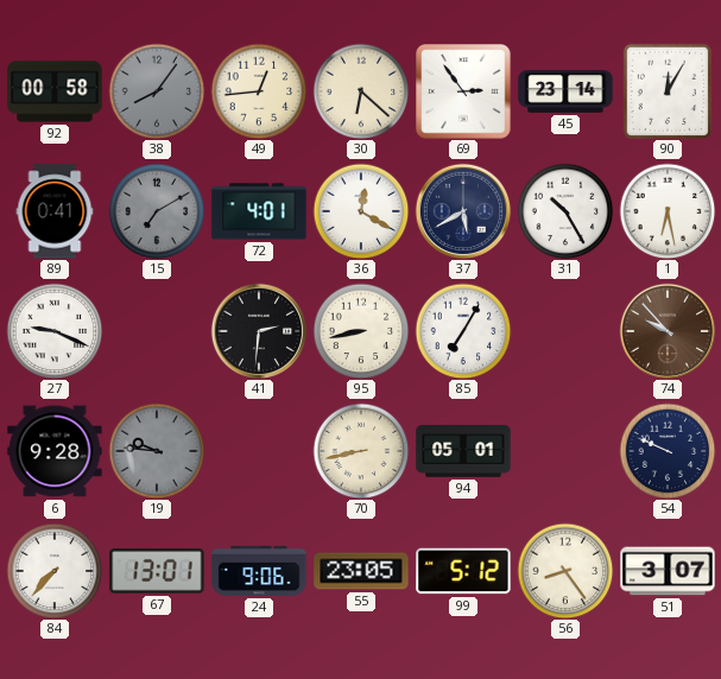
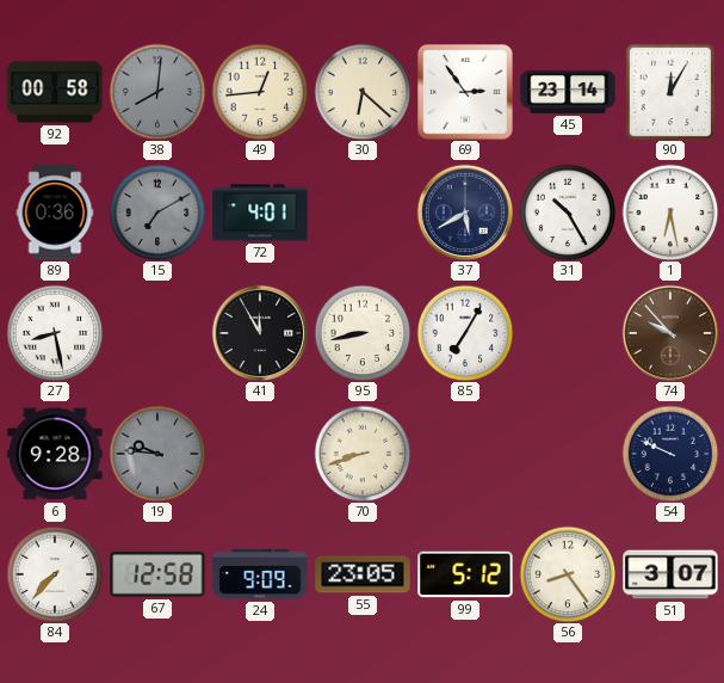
38: 8:06 -> 8:01 (157, 92)
89: 0:41 -> 0:36 (55, 213)
36: 12:20 -> none (361, 211)
27: 9:19 -> 8:28 (55, 333)
41: 2:31 -> 11:55 (260, 333)
70: 8:43 -> 8:42 (363, 454)
94: 05:01 -> none (463, 451)
67: 13:01 -> 12:58 (157, 574)
24: 9:06 -> 9:09 (260, 574)
